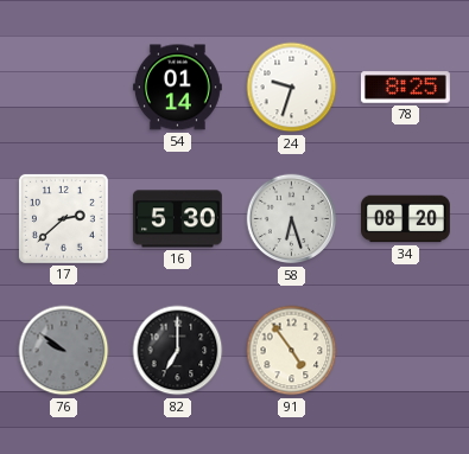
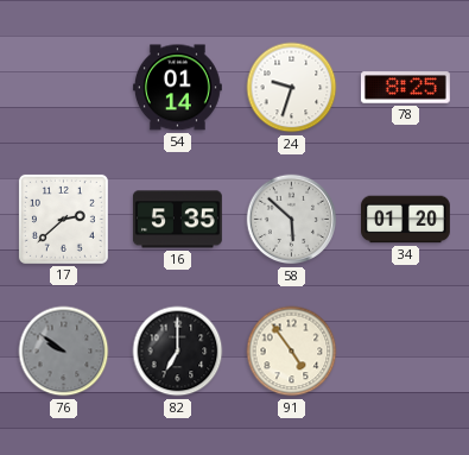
16: 5:30 -> 5:35 (177, 220)
58: 6:27 -> 5:52 (292, 220)
34: 08:20 -> 01:20 (406, 220)
